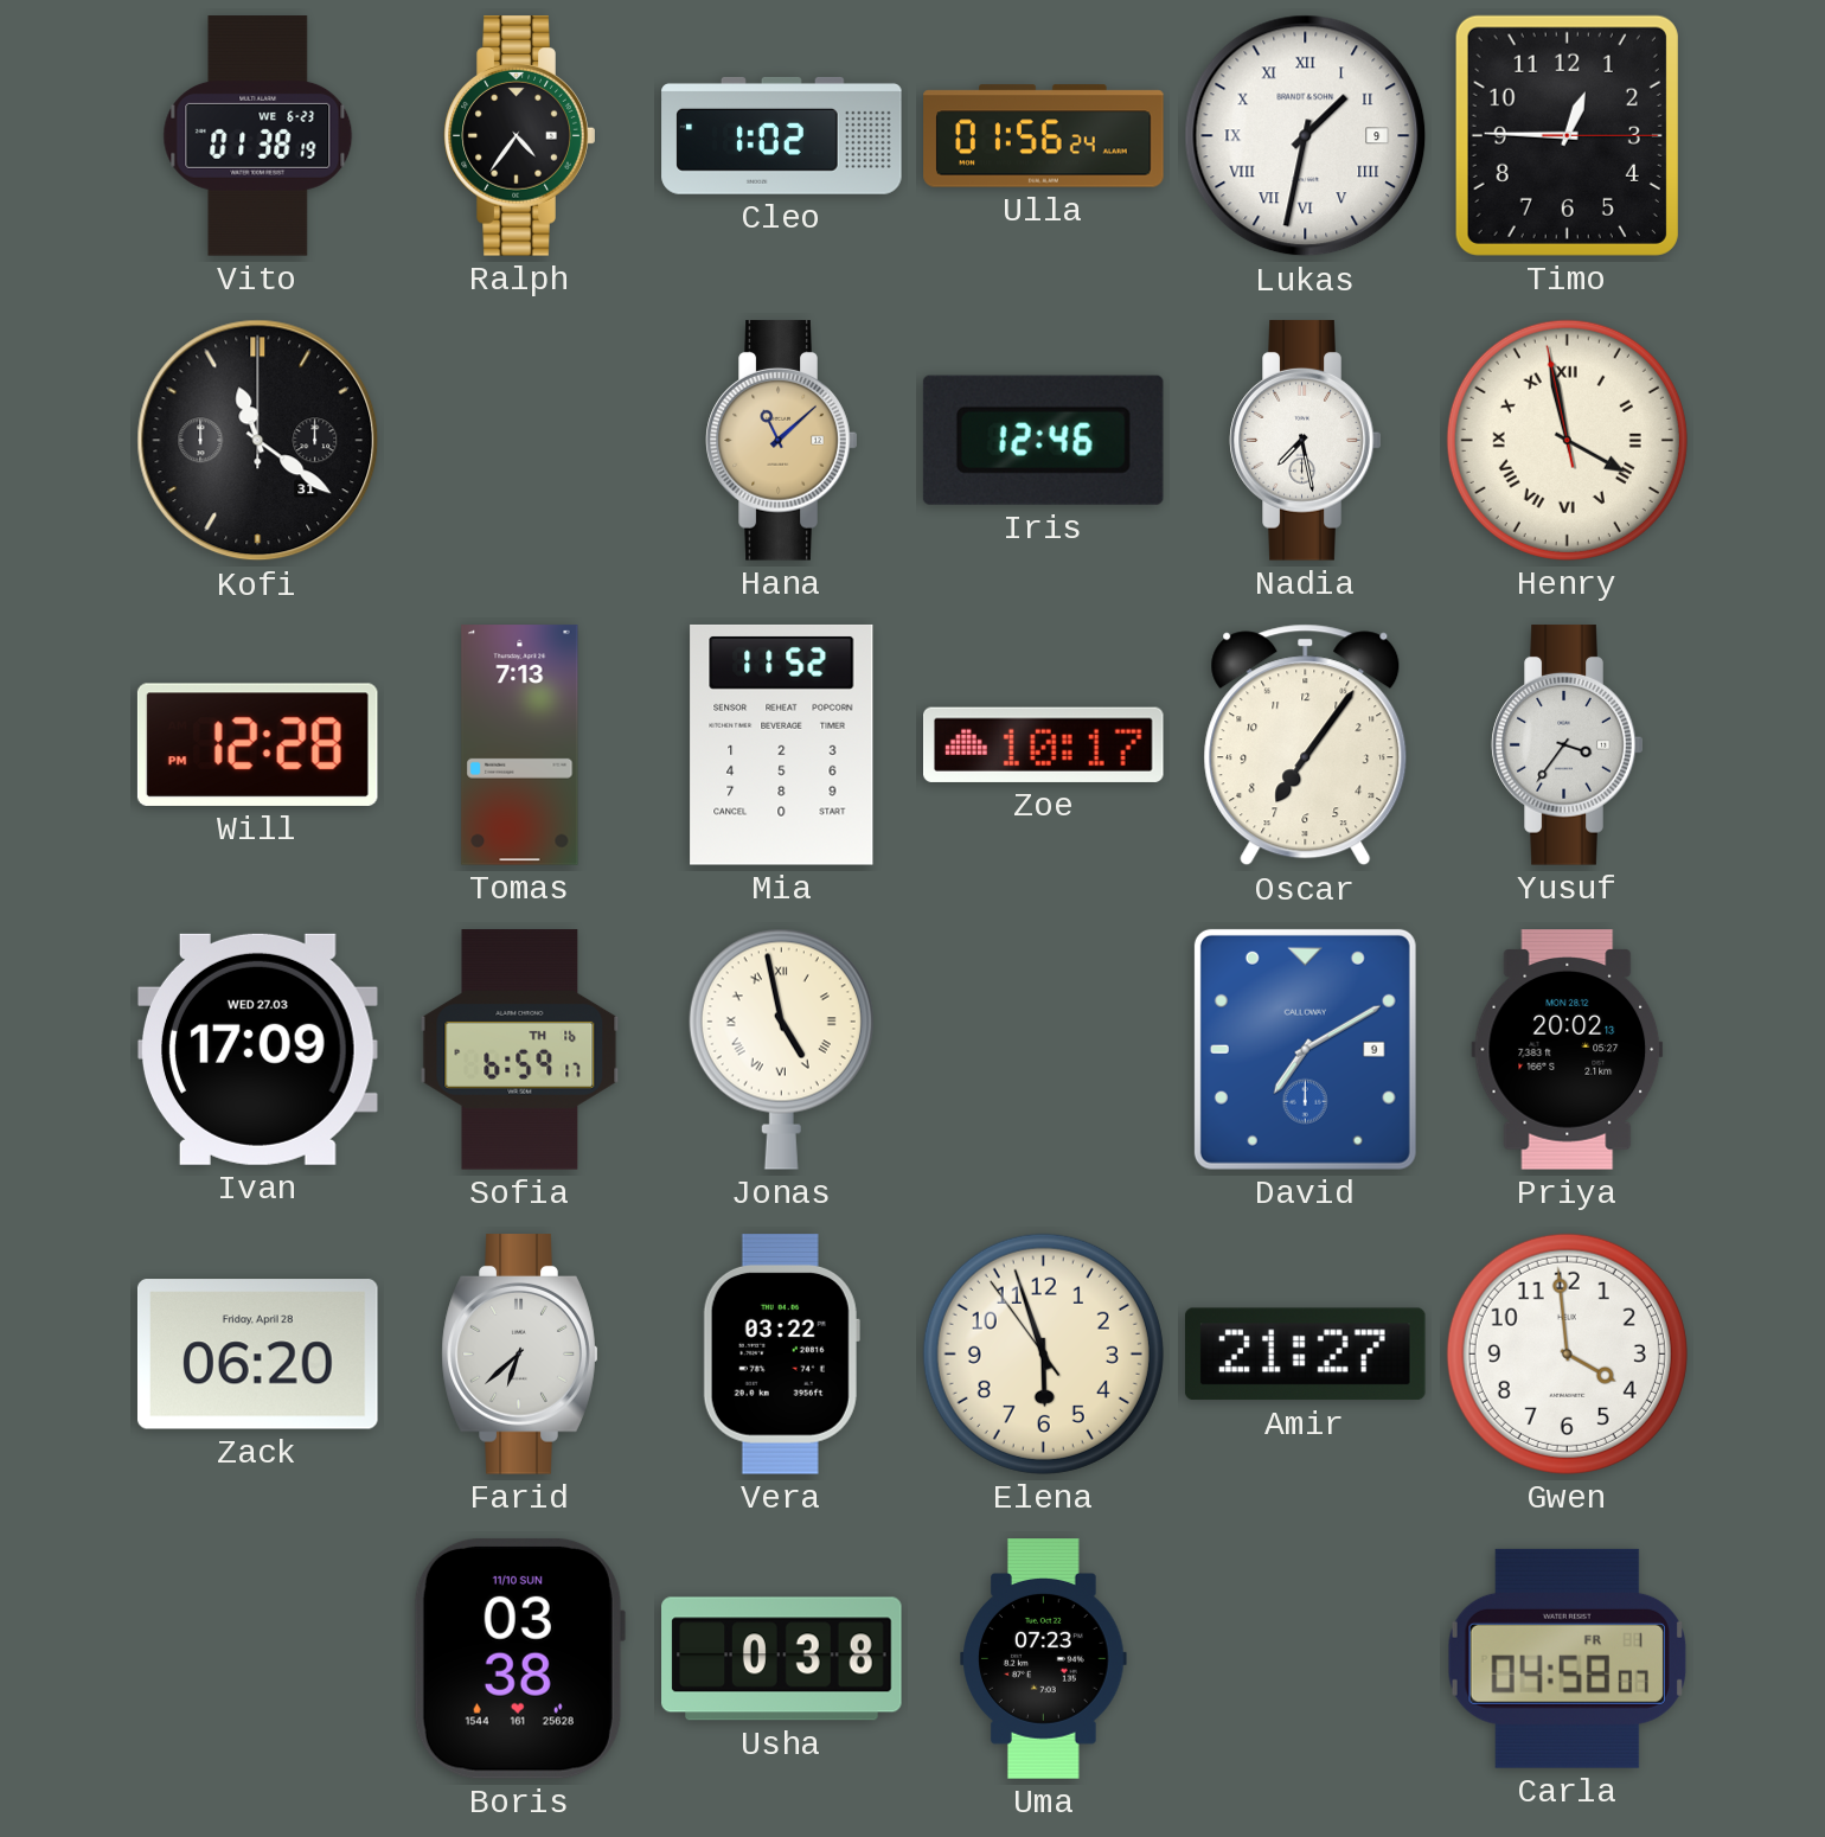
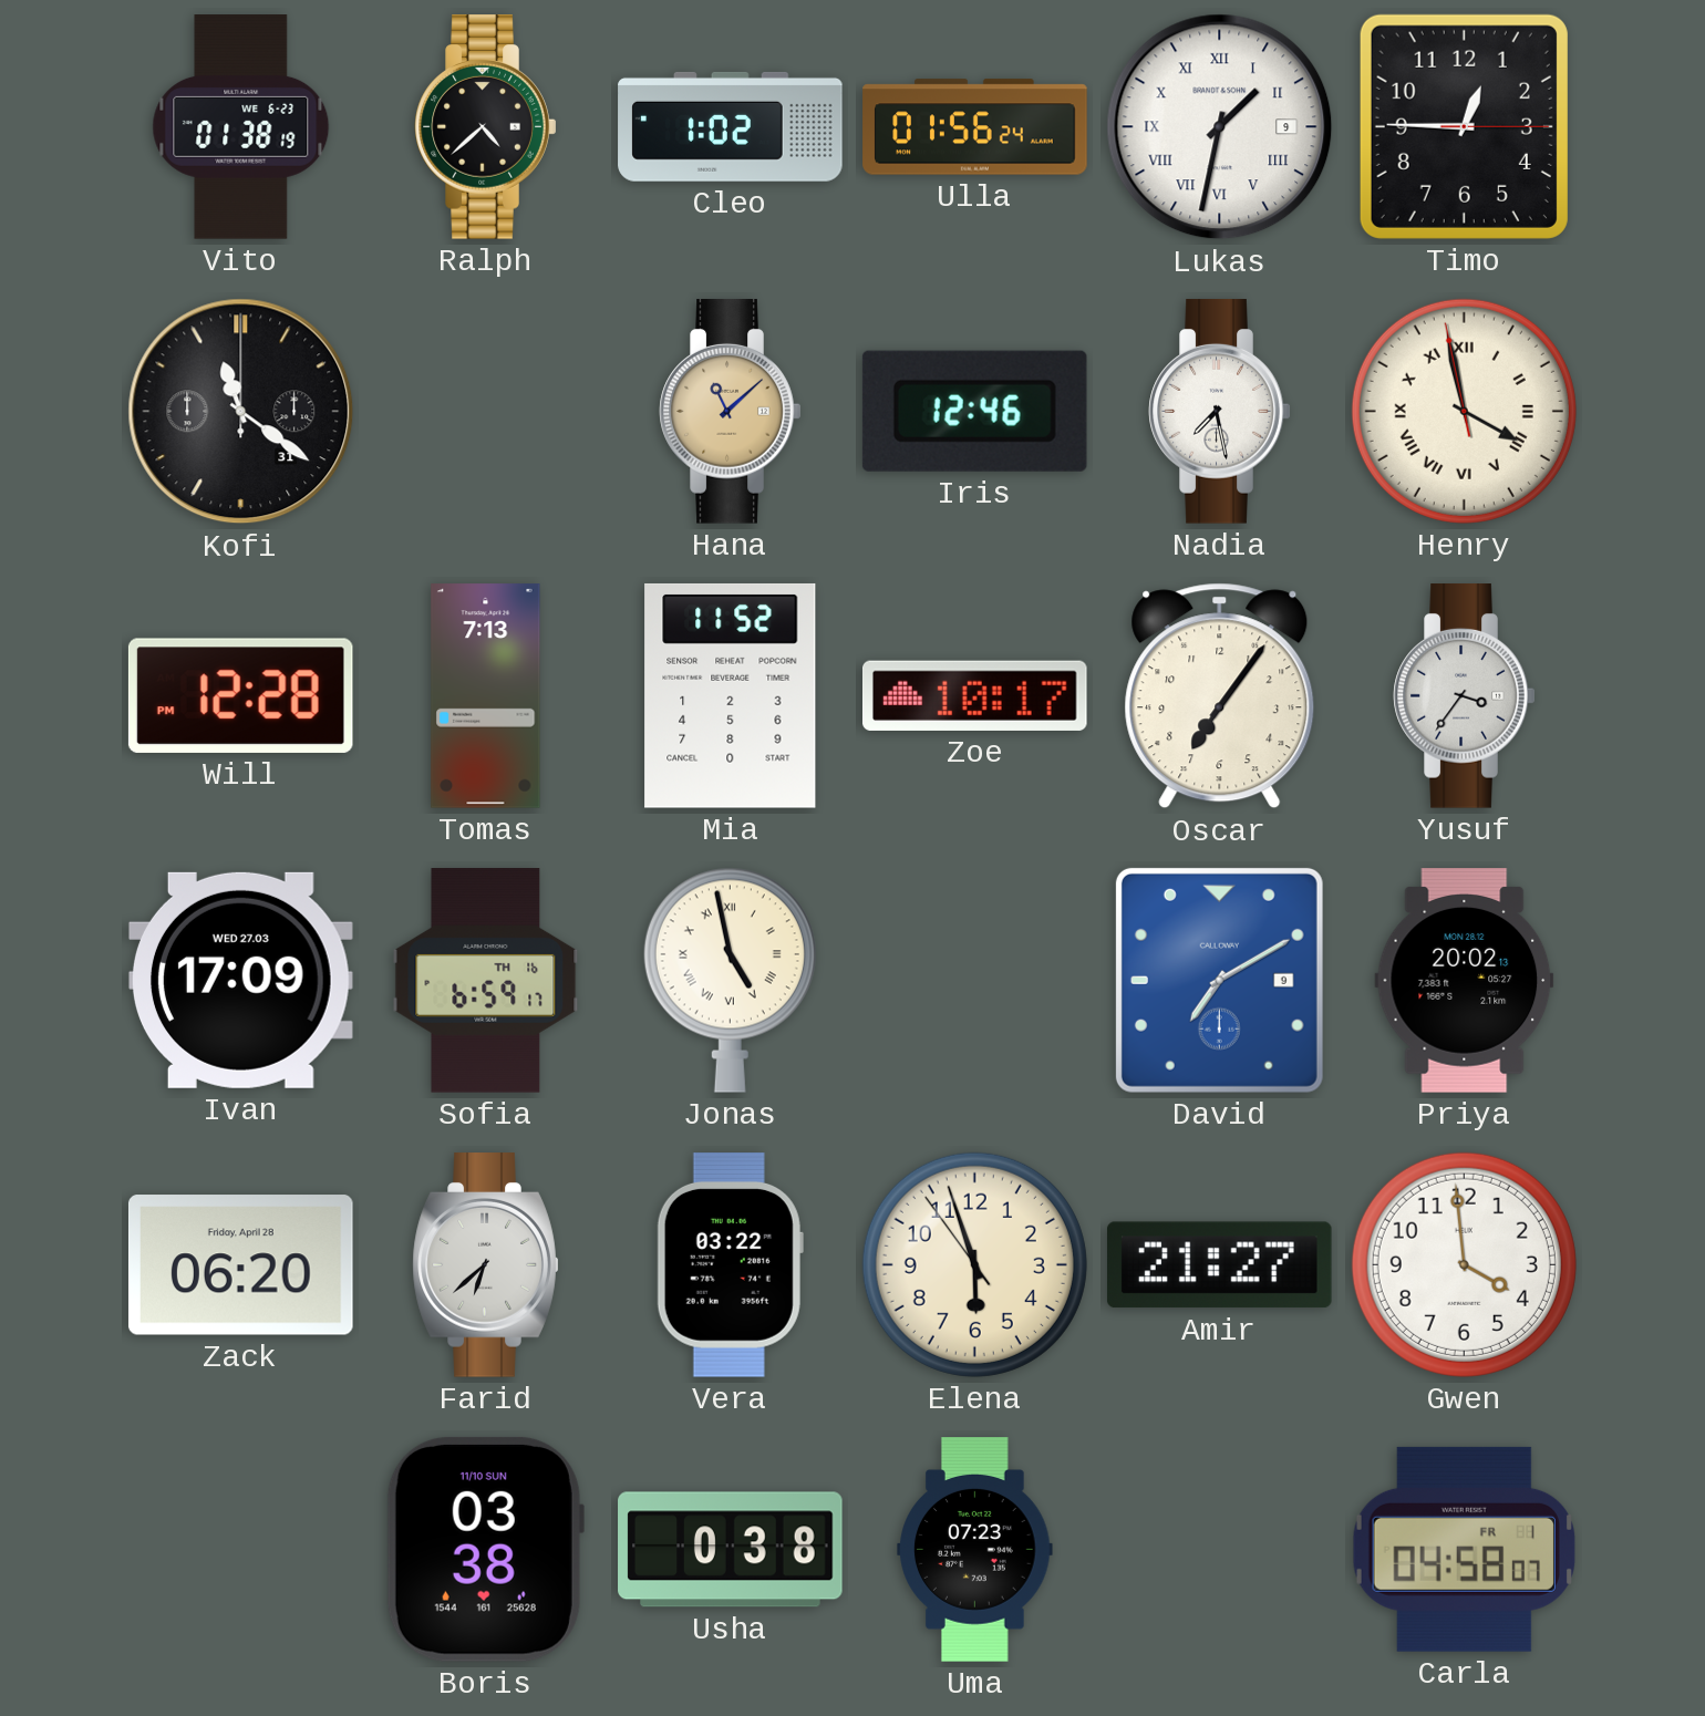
Ralph: 4:36 -> 4:38 (486, 127)
